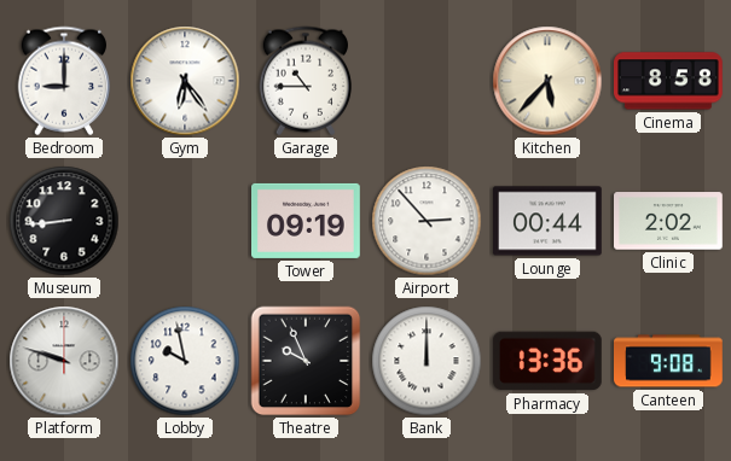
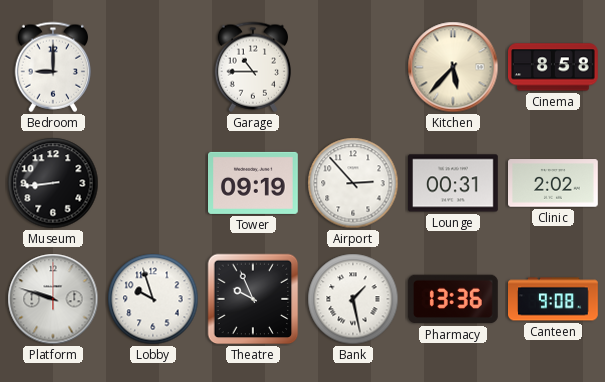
Gym: 6:24 -> none (185, 81)
Lounge: 00:44 -> 00:31 (454, 183)
Lobby: 9:58 -> 9:57 (153, 299)
Bank: 12:00 -> 1:28 (353, 299)
